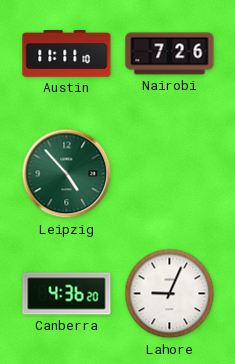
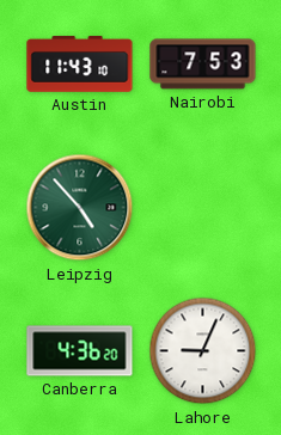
Austin: 11:11 -> 11:43 (80, 65)
Nairobi: 7:26 -> 7:53 (203, 65)
